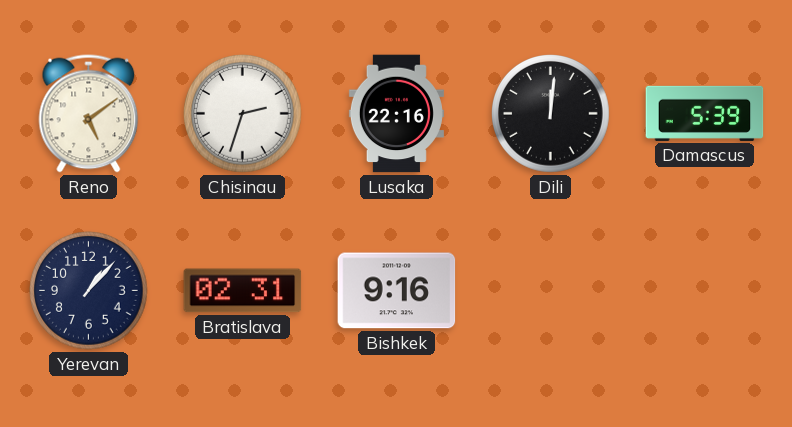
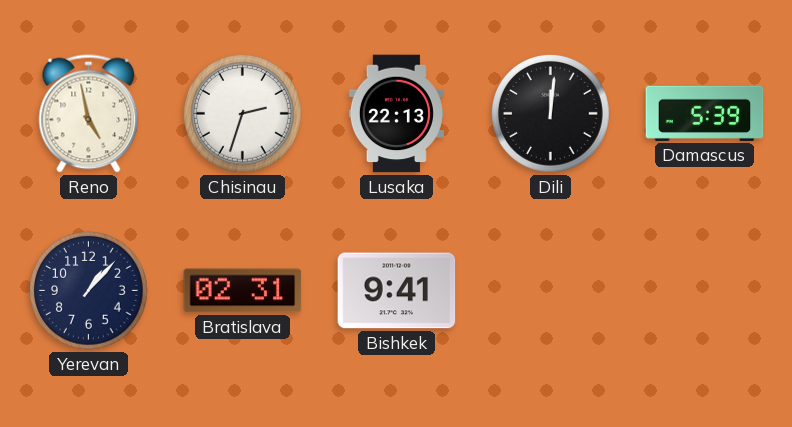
Reno: 5:09 -> 4:58 (89, 114)
Lusaka: 22:16 -> 22:13 (396, 114)
Bishkek: 9:16 -> 9:41 (397, 291)
